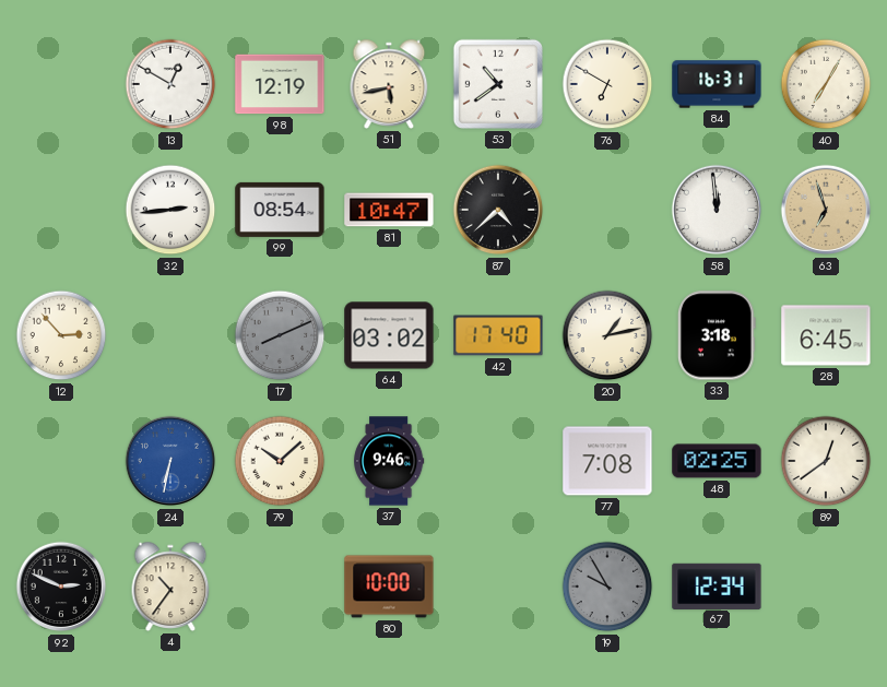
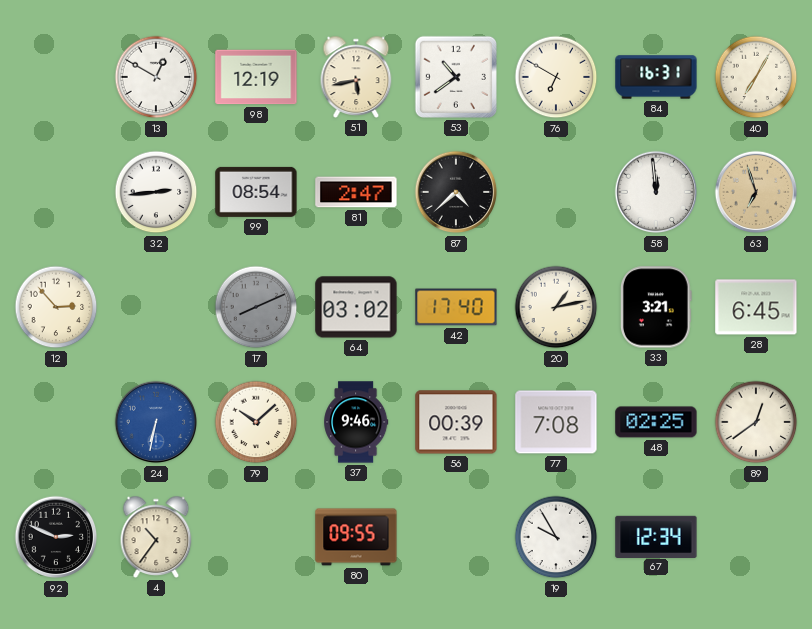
81: 10:47 -> 2:47 (356, 192)
33: 3:18 -> 3:21 (656, 307)
56: none -> 00:39 (456, 422)
80: 10:00 -> 09:55 (356, 537)
19 dial: grey -> white (556, 537)
